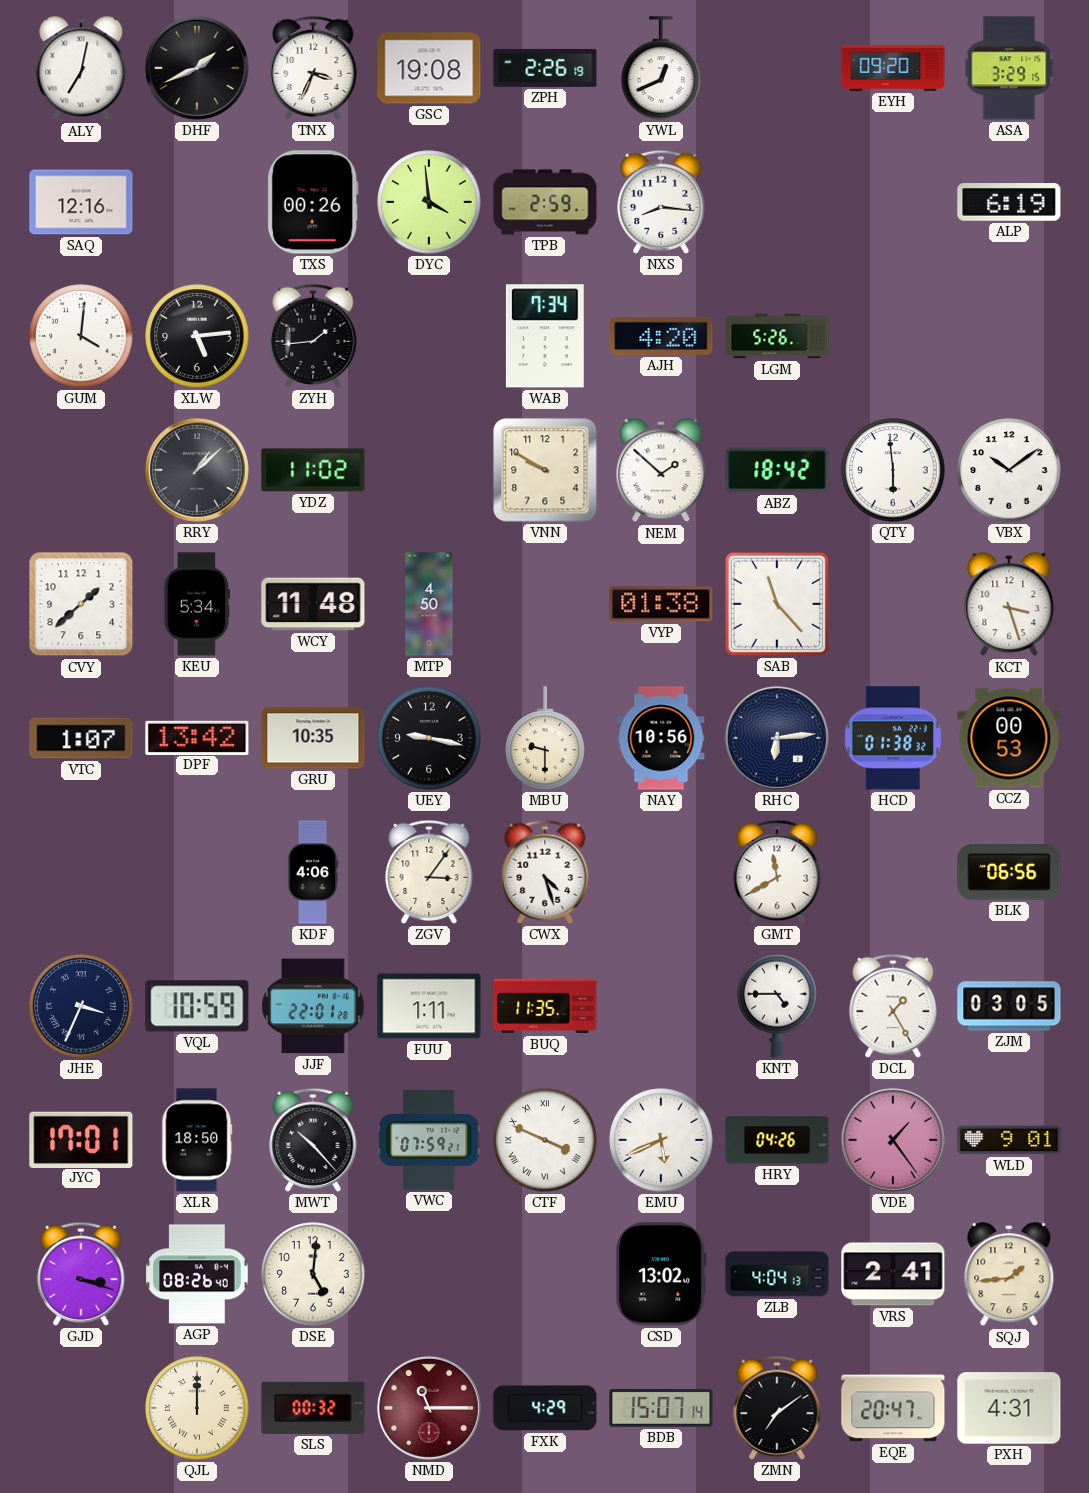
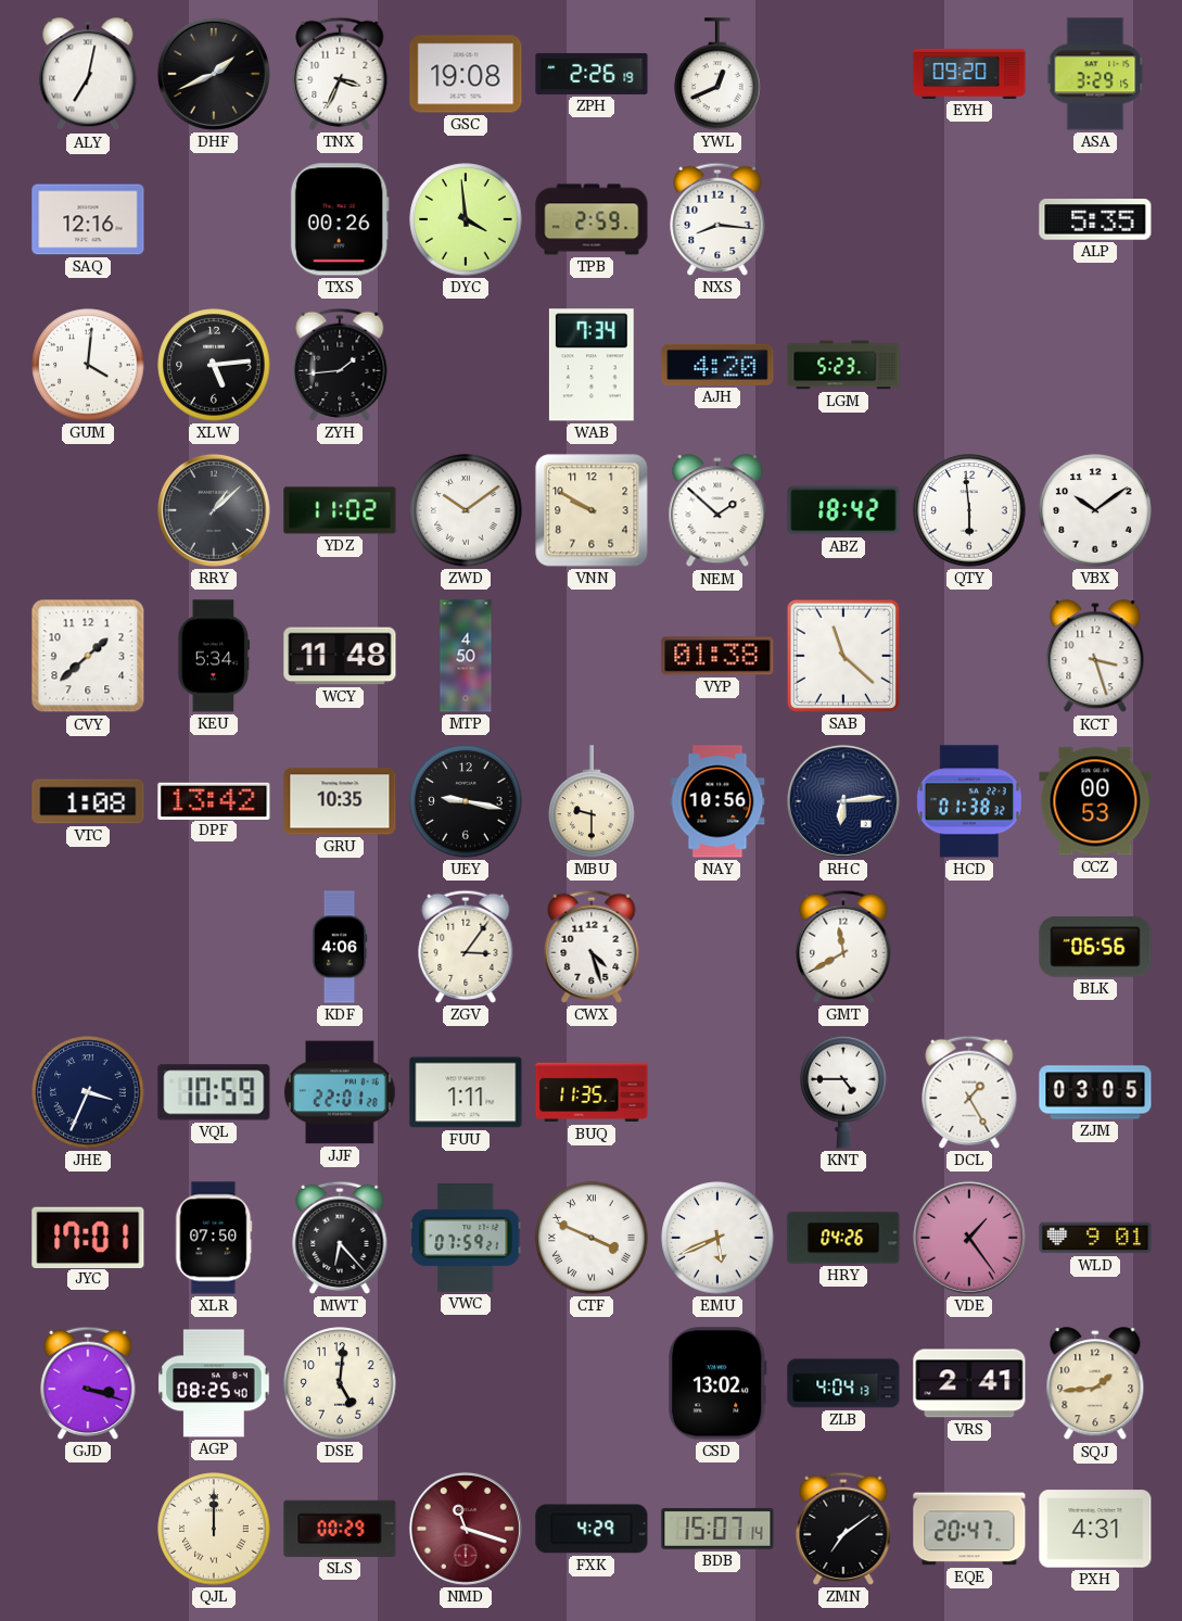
ALP: 6:19 -> 5:35 (1095, 219)
LGM: 5:26 -> 5:23 (843, 365)
ZWD: none -> 10:09 (466, 510)
SAB: 11:23 -> 11:22 (843, 656)
VTC: 1:07 -> 1:08 (88, 801)
XLR: 18:50 -> 07:50 (214, 1238)
MWT: 10:23 -> 6:23 (340, 1238)
AGP: 08:26 -> 08:25 (214, 1383)
SLS: 00:32 -> 00:29 (340, 1529)
NMD: 11:15 -> 11:18 (466, 1529)
